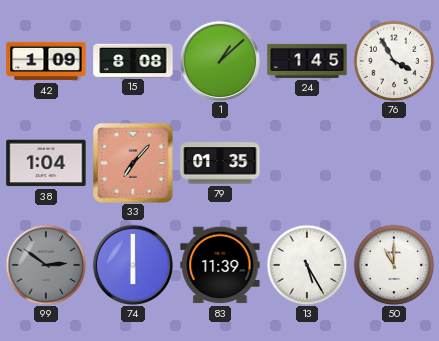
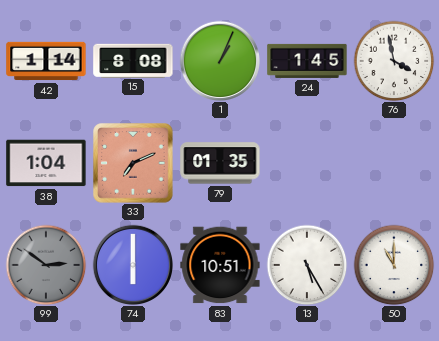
42: 1:09 -> 1:14 (46, 61)
1: 1:08 -> 1:04 (219, 60)
76: 3:55 -> 3:58 (394, 61)
33: 7:07 -> 7:11 (133, 163)
83: 11:39 -> 10:51 (220, 265)
